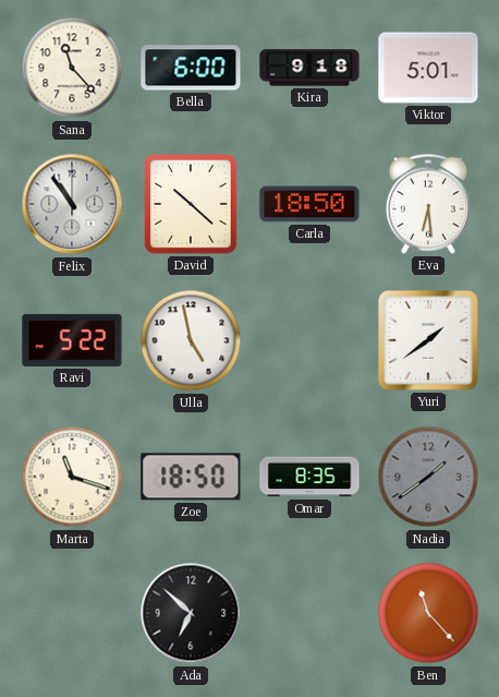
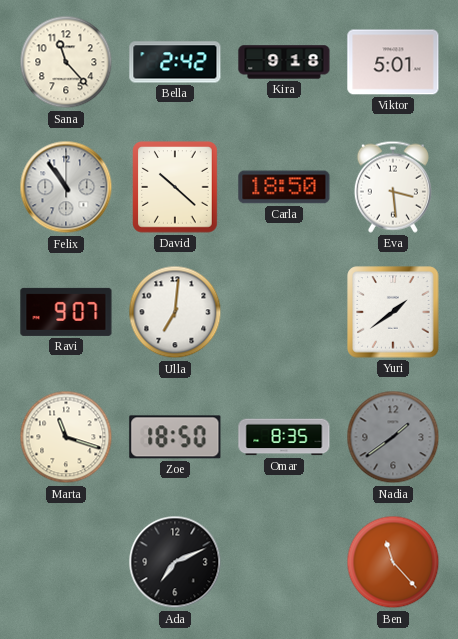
Bella: 6:00 -> 2:42 (175, 62)
Eva: 6:29 -> 3:29 (393, 187)
Ravi: 5:22 -> 9:07 (66, 312)
Ulla: 4:58 -> 7:01 (175, 312)
Ada: 6:52 -> 7:11 (175, 562)
